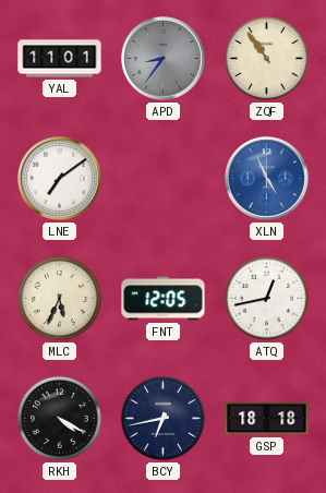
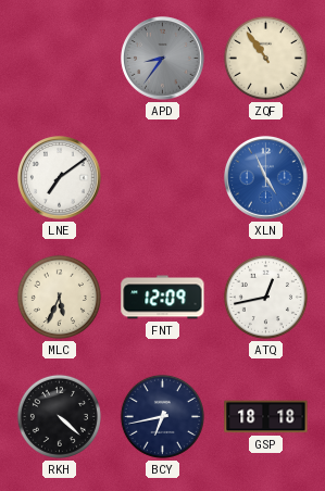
YAL: 11:01 -> none (60, 59)
FNT: 12:05 -> 12:09 (163, 298)
RKH: 4:20 -> 4:22 (59, 416)
